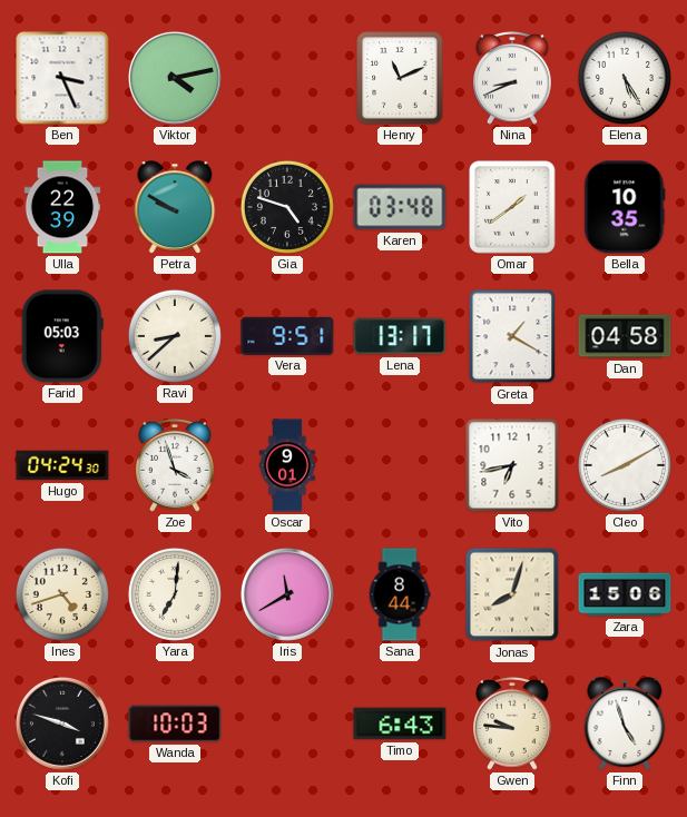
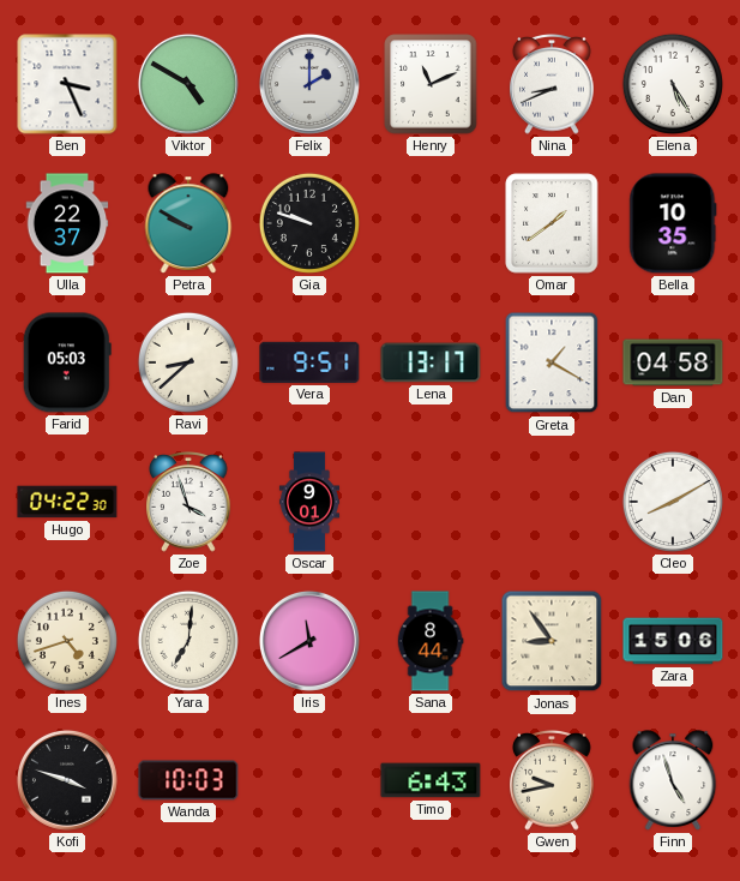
Viktor: 4:13 -> 4:50 (188, 84)
Felix: none -> 2:00 (309, 84)
Ulla: 22:39 -> 22:37 (67, 223)
Gia: 4:48 -> 9:48 (309, 223)
Karen: 03:48 -> none (400, 207)
Hugo: 04:24 -> 04:22 (67, 502)
Vito: 6:43 -> none (512, 465)
Jonas: 8:03 -> 8:54 (552, 641)
Gwen: 9:46 -> 9:43 (552, 781)
